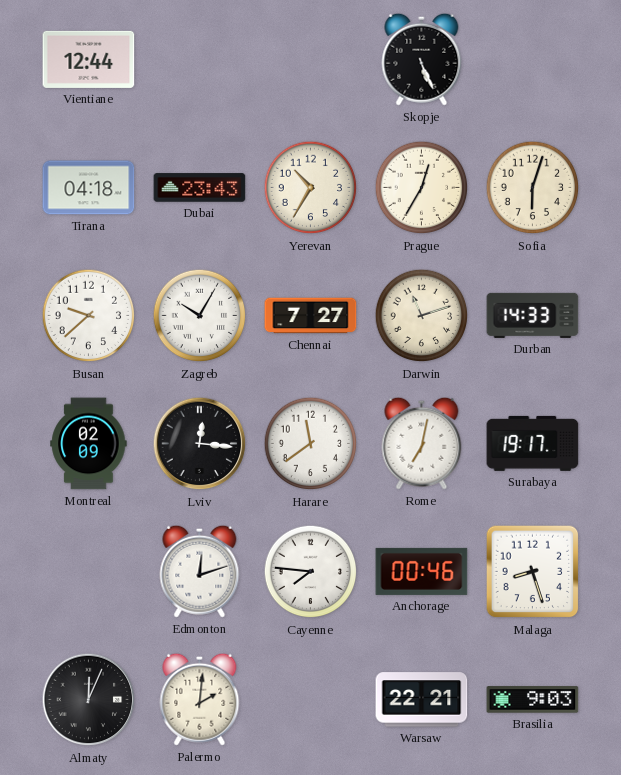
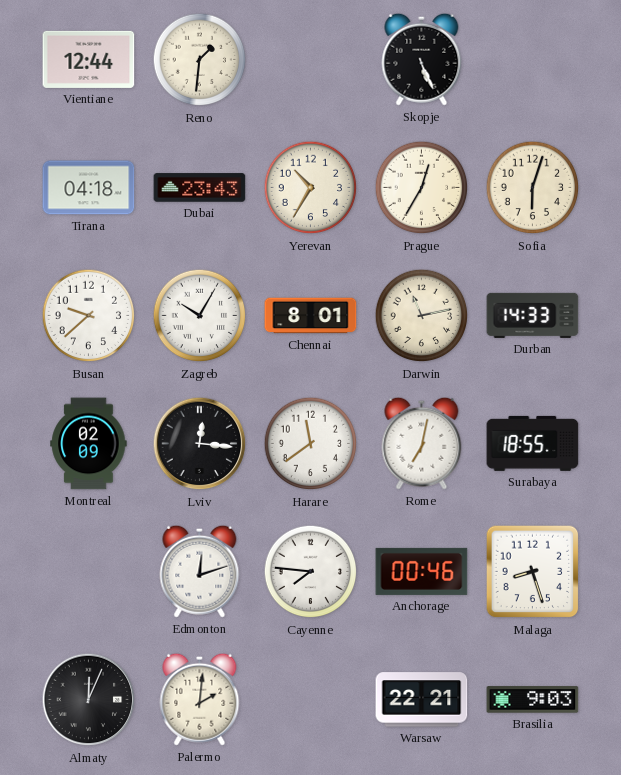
Reno: none -> 1:31 (200, 60)
Chennai: 7:27 -> 8:01 (311, 316)
Darwin: 11:12 -> 11:13 (422, 316)
Surabaya: 19:17 -> 18:55 (533, 443)
